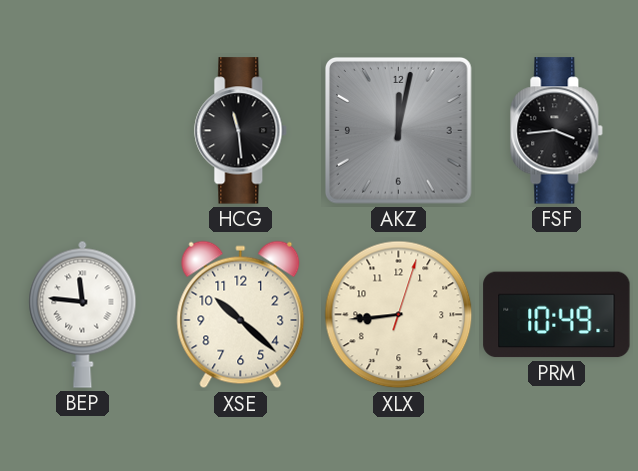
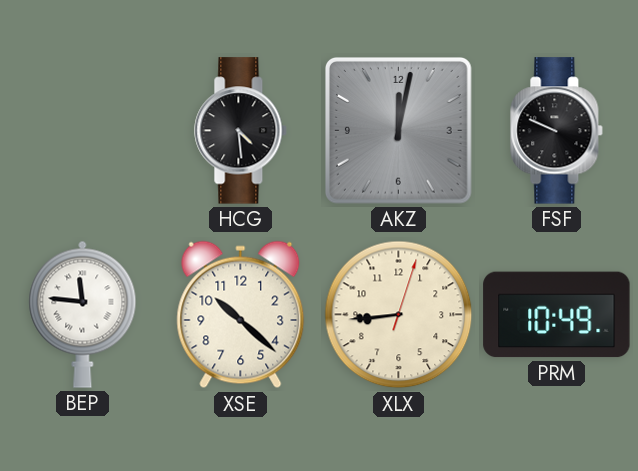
HCG: 11:29 -> 4:29 (241, 131)
FSF: 3:44 -> 9:49 (557, 131)
